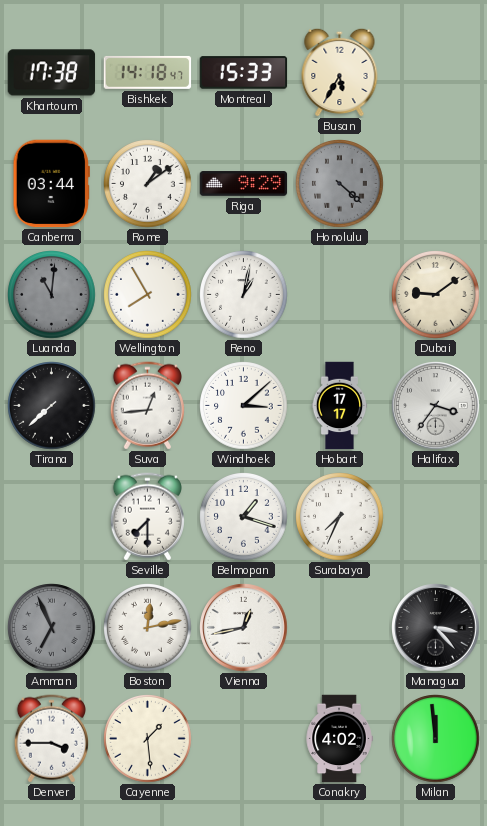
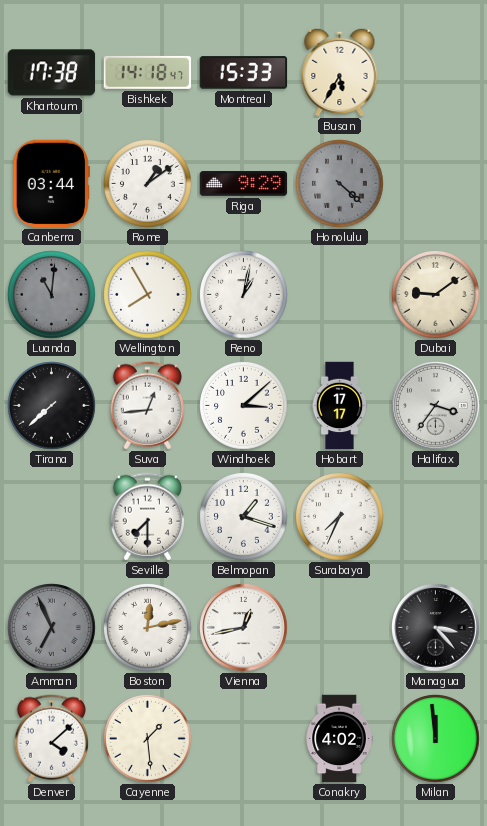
Denver: 3:45 -> 4:08 (51, 739)
